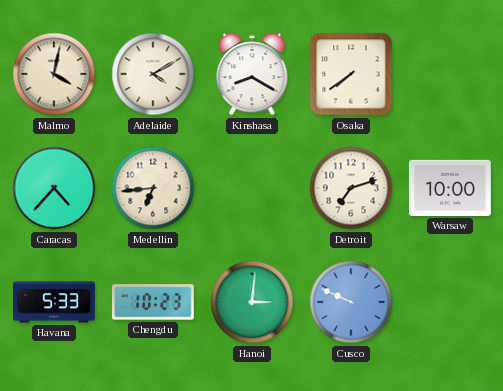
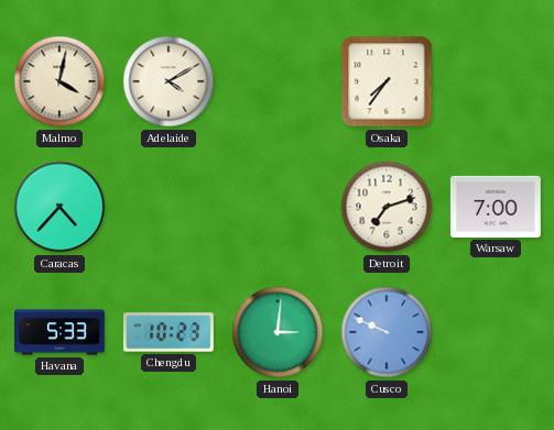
Kinshasa: 8:20 -> none (252, 74)
Osaka: 7:39 -> 7:36 (387, 81)
Medellin: 6:44 -> none (153, 188)
Warsaw: 10:00 -> 7:00 (496, 207)
